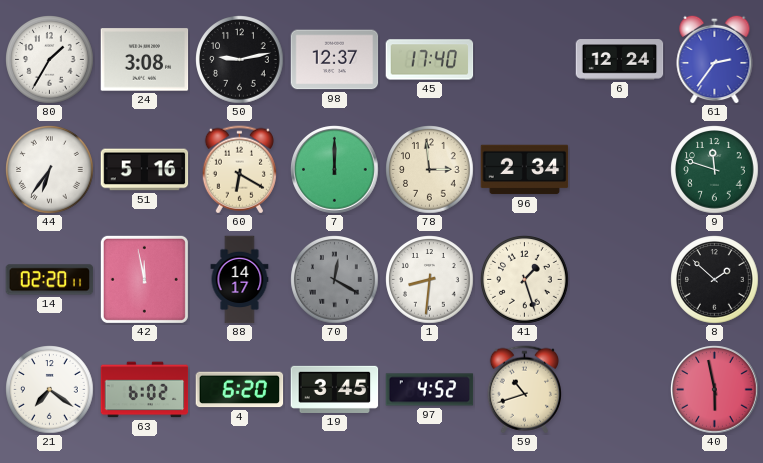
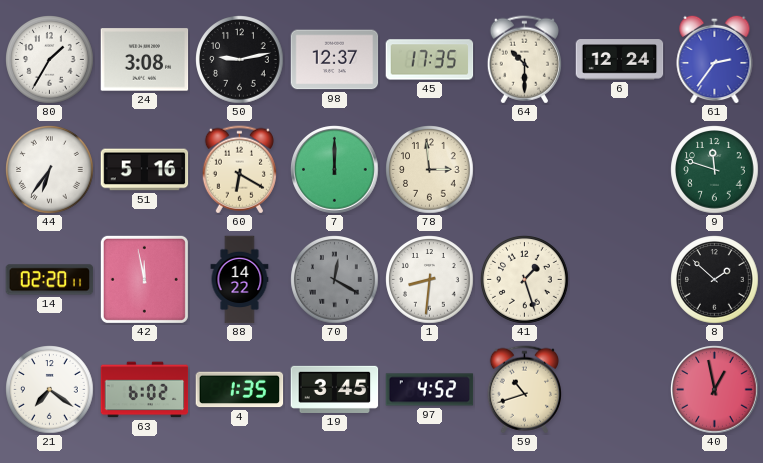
45: 17:40 -> 17:35 (430, 60)
64: none -> 10:30 (524, 60)
96: 2:34 -> none (525, 170)
88: 14:17 -> 14:22 (240, 280)
4: 6:20 -> 1:35 (240, 390)
40: 5:58 -> 12:58 (715, 390)
